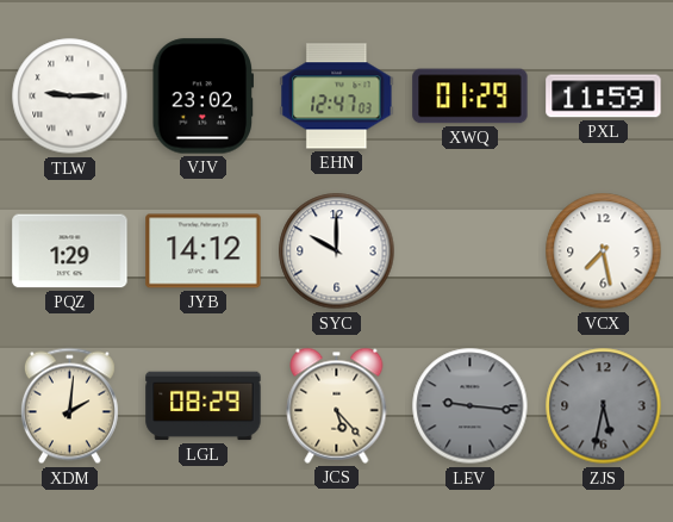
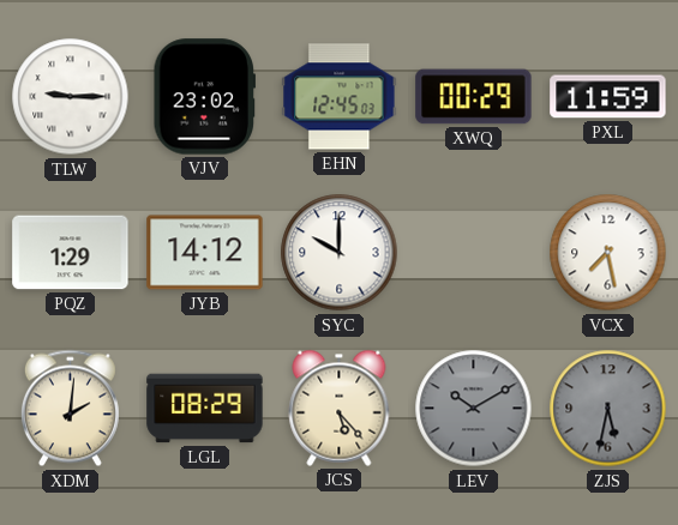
EHN: 12:47 -> 12:45 (340, 97)
XWQ: 01:29 -> 00:29 (474, 97)
LEV: 9:16 -> 10:10 (474, 409)
